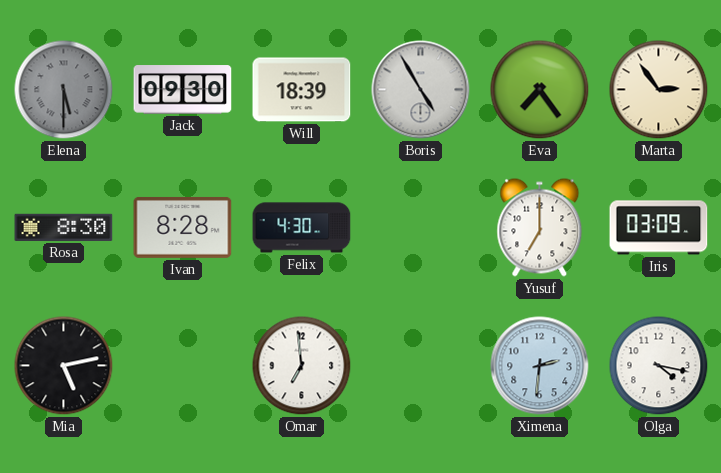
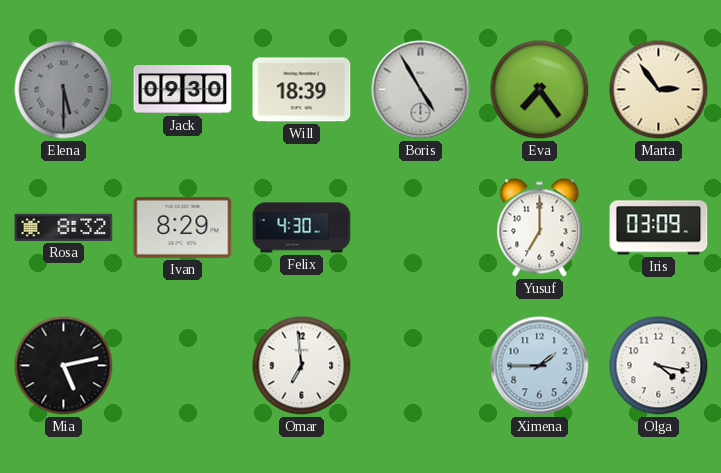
Rosa: 8:30 -> 8:32 (64, 227)
Ivan: 8:28 -> 8:29 (183, 227)
Ximena: 2:31 -> 1:45 (540, 366)
